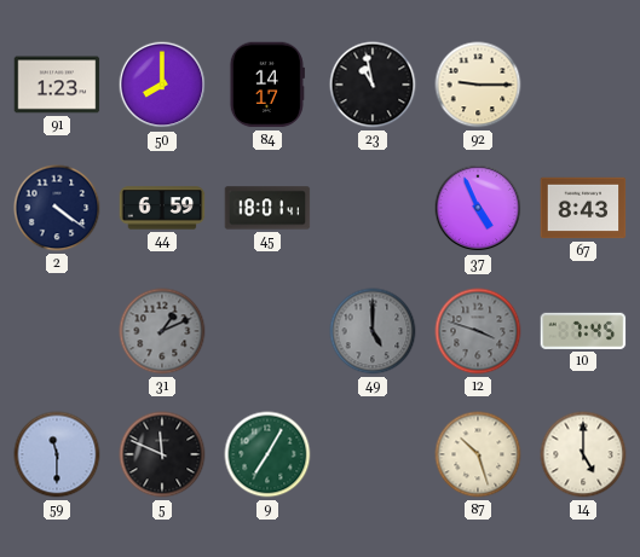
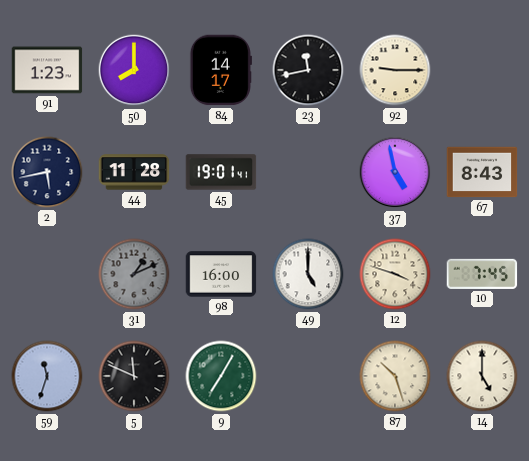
23: 10:58 -> 11:43 (308, 70)
2: 4:21 -> 5:43 (47, 172)
44: 6:59 -> 11:28 (134, 172)
45: 18:01 -> 19:01 (221, 172)
37: 4:56 -> 4:58 (395, 172)
98: none -> 16:00 (221, 274)
49 dial: grey -> white (308, 274)
12 dial: grey -> cream (395, 274)
59: 11:30 -> 11:33 (47, 376)
